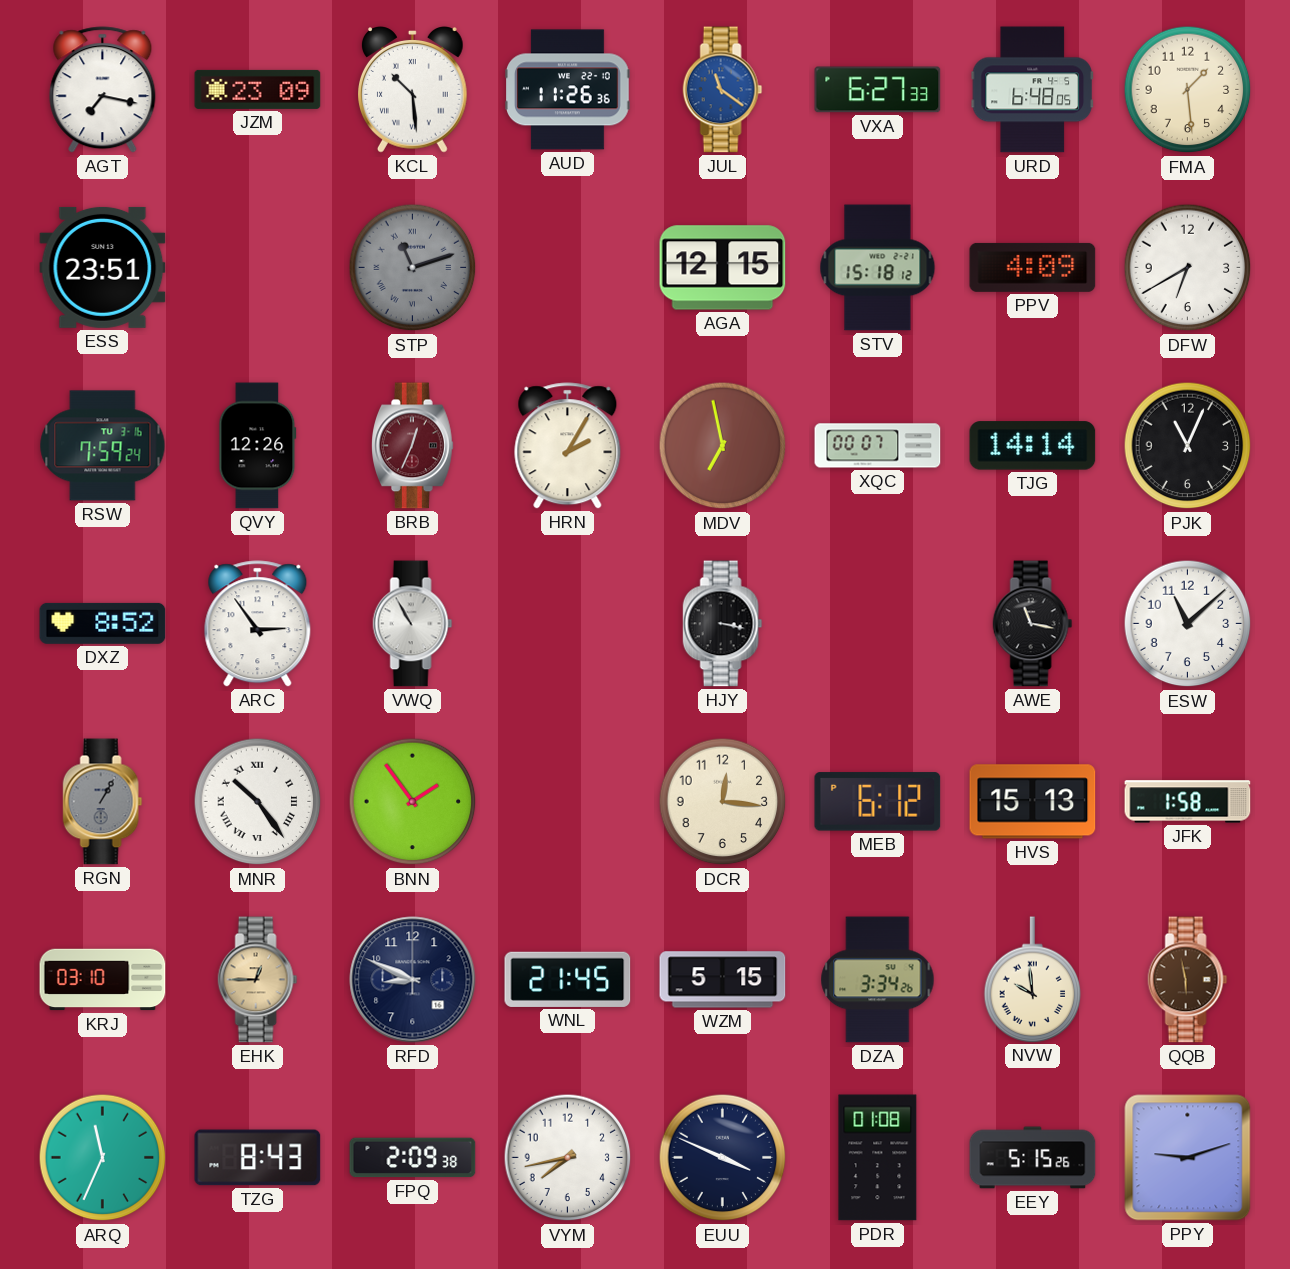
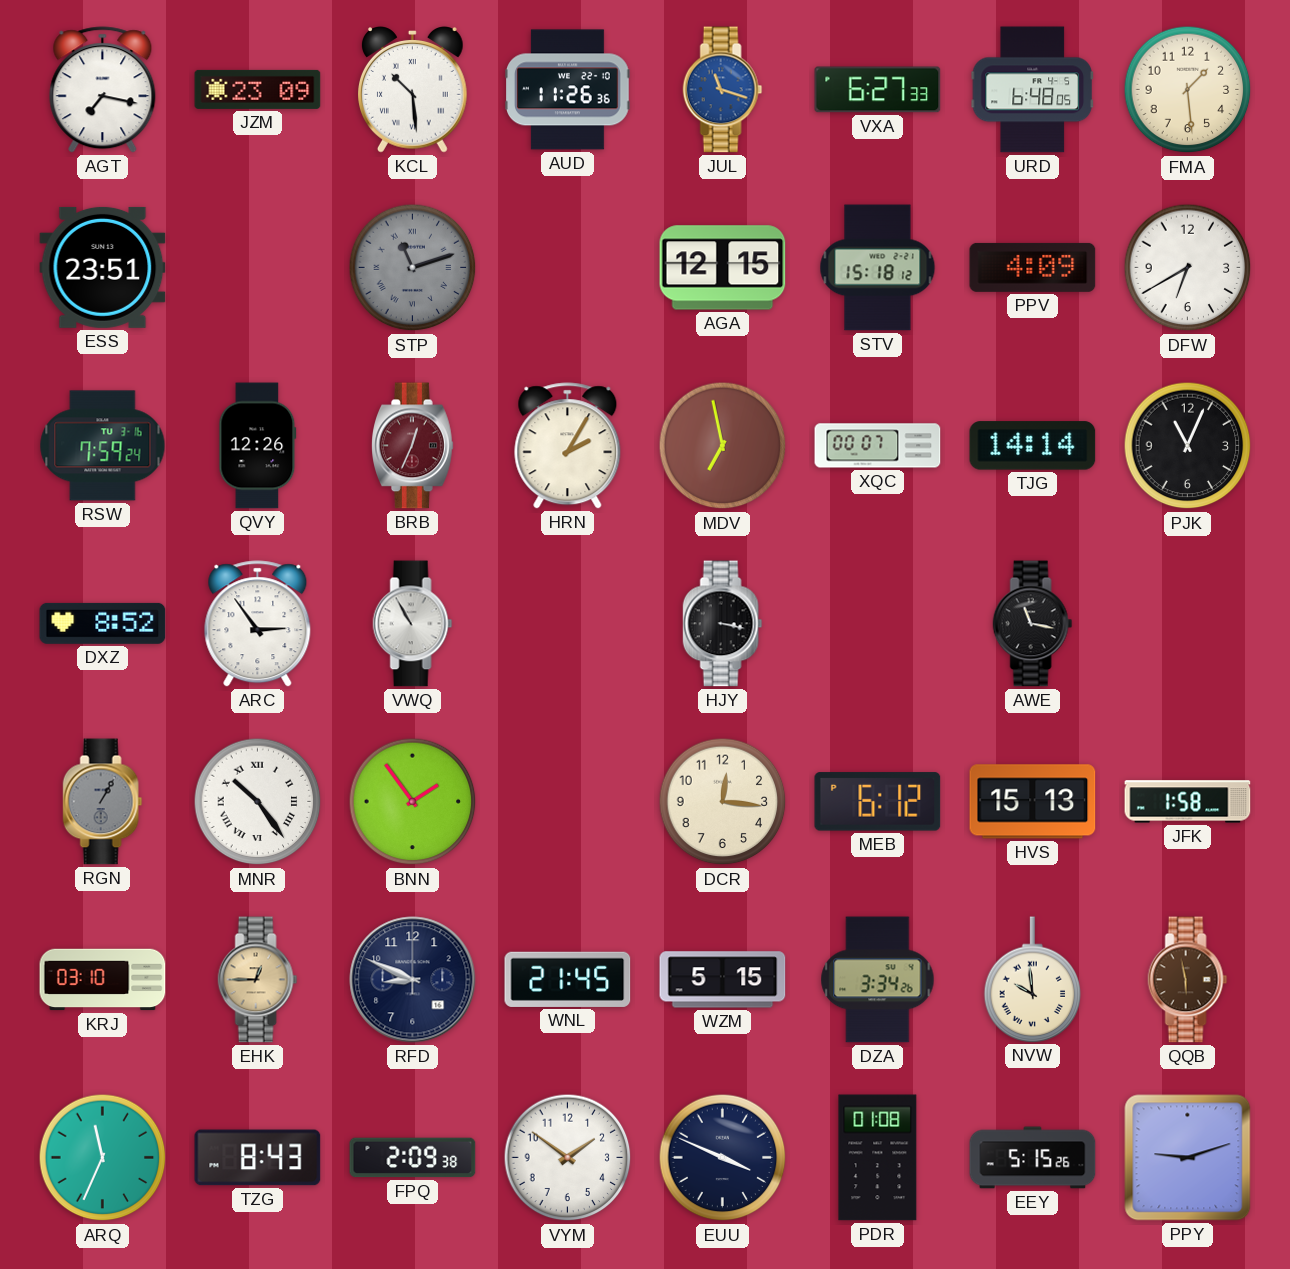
JUL: 11:21 -> 11:18 (723, 90)
ESW: 11:08 -> none (1188, 624)
VYM: 7:43 -> 1:51 (568, 1158)
